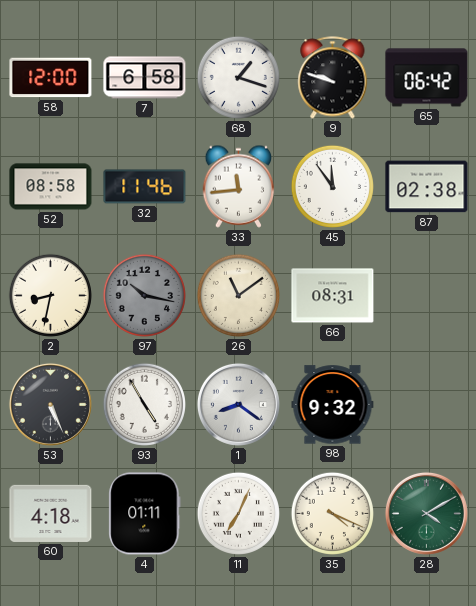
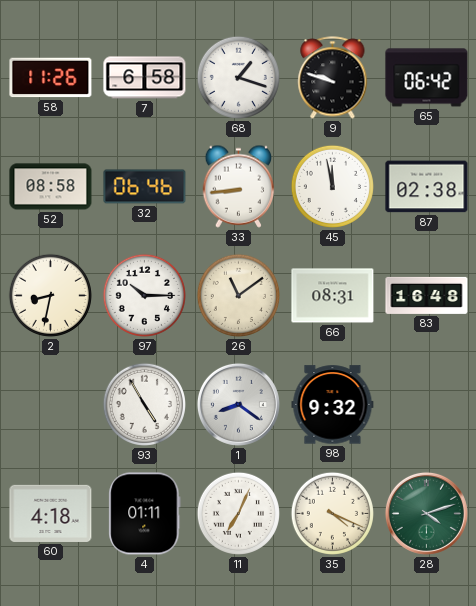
58: 12:00 -> 11:26 (51, 78)
32: 11:46 -> 06:46 (145, 187)
33: 11:44 -> 8:44 (239, 186)
45: 11:54 -> 11:58 (332, 186)
97: 10:17 -> 10:15 (144, 295)
97 dial: grey -> white (144, 295)
83: none -> 16:48 (427, 295)
53: 5:26 -> none (50, 404)
28: 4:10 -> 4:12 (426, 513)
